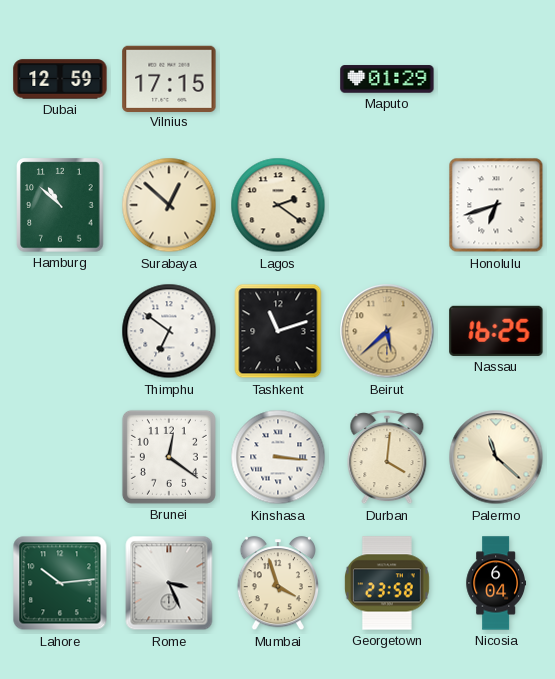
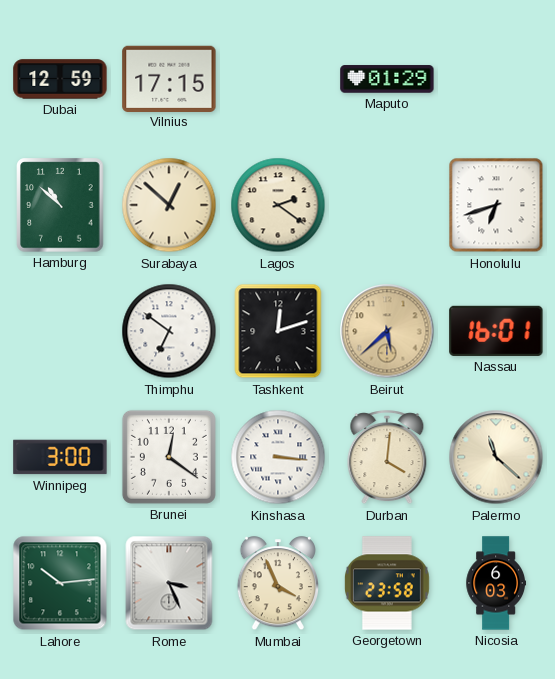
Tashkent: 11:12 -> 12:12 (278, 331)
Nassau: 16:25 -> 16:01 (496, 331)
Winnipeg: none -> 3:00 (60, 457)
Mumbai: 3:57 -> 3:56 (277, 584)
Nicosia: 6:04 -> 6:03 (495, 583)
